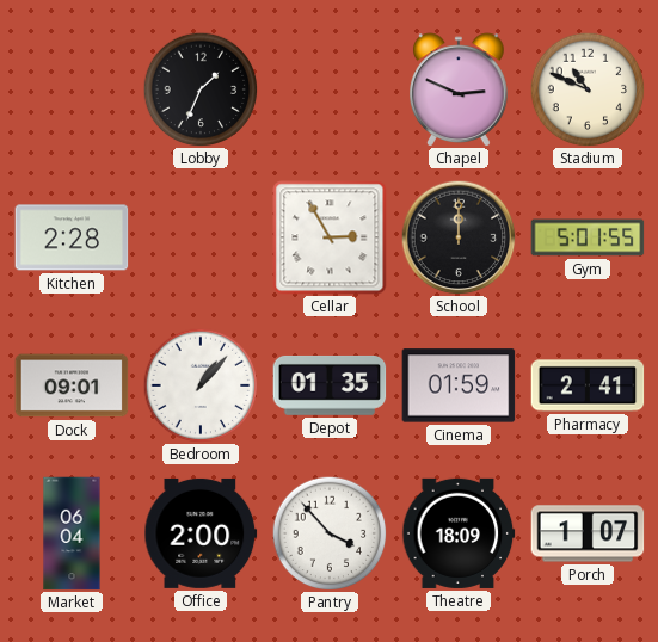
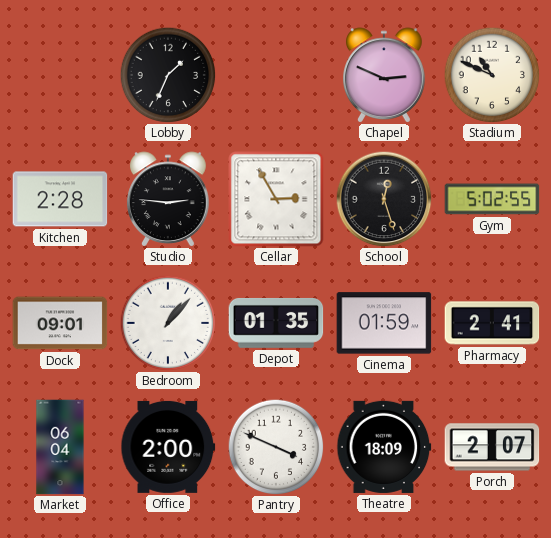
Studio: none -> 2:46 (169, 199)
School: 12:00 -> 12:27 (384, 199)
Gym: 5:01 -> 5:02 (492, 199)
Pantry: 3:53 -> 3:49 (276, 447)
Porch: 1:07 -> 2:07 (492, 447)
